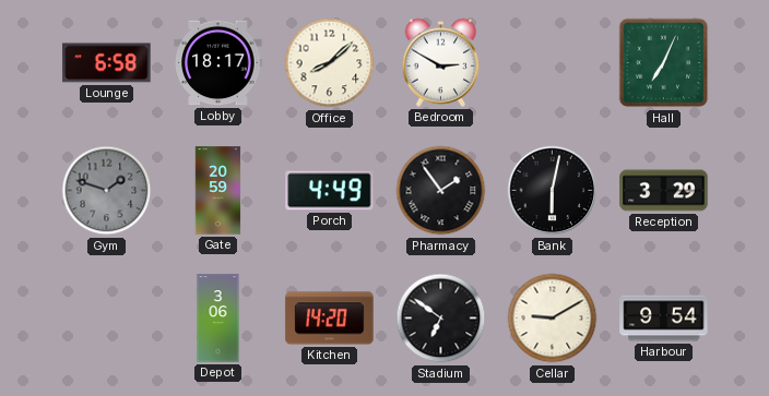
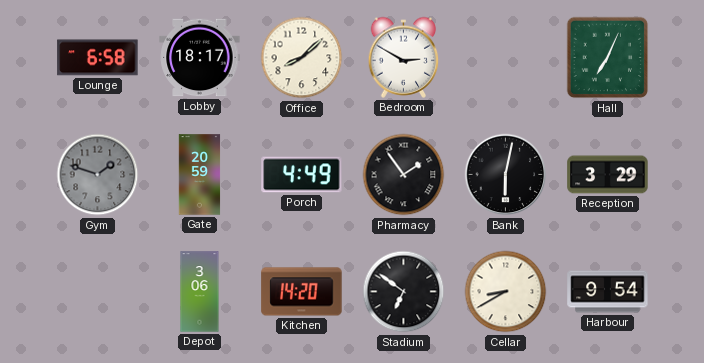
Cellar: 9:10 -> 8:40 (506, 292)
